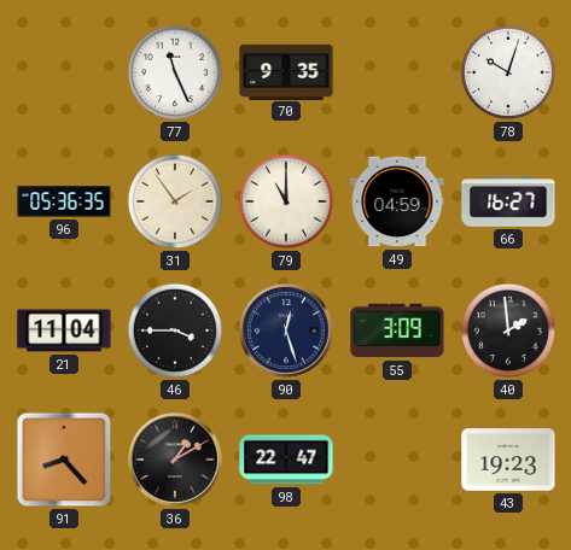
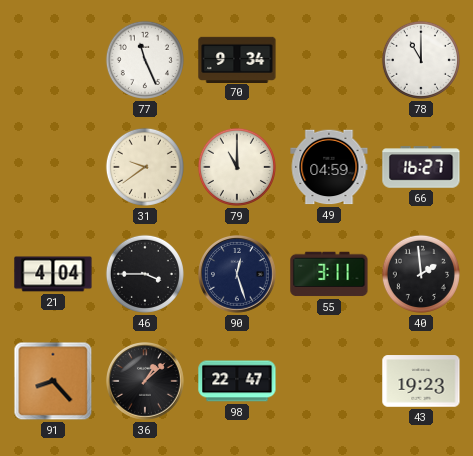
70: 9:35 -> 9:34 (237, 59)
78: 10:03 -> 11:00 (421, 60)
96: 05:36 -> none (64, 201)
31: 1:54 -> 9:39 (145, 167)
21: 11:04 -> 4:04 (53, 274)
55: 3:09 -> 3:11 (329, 274)
36: 1:10 -> 1:08 (146, 382)
